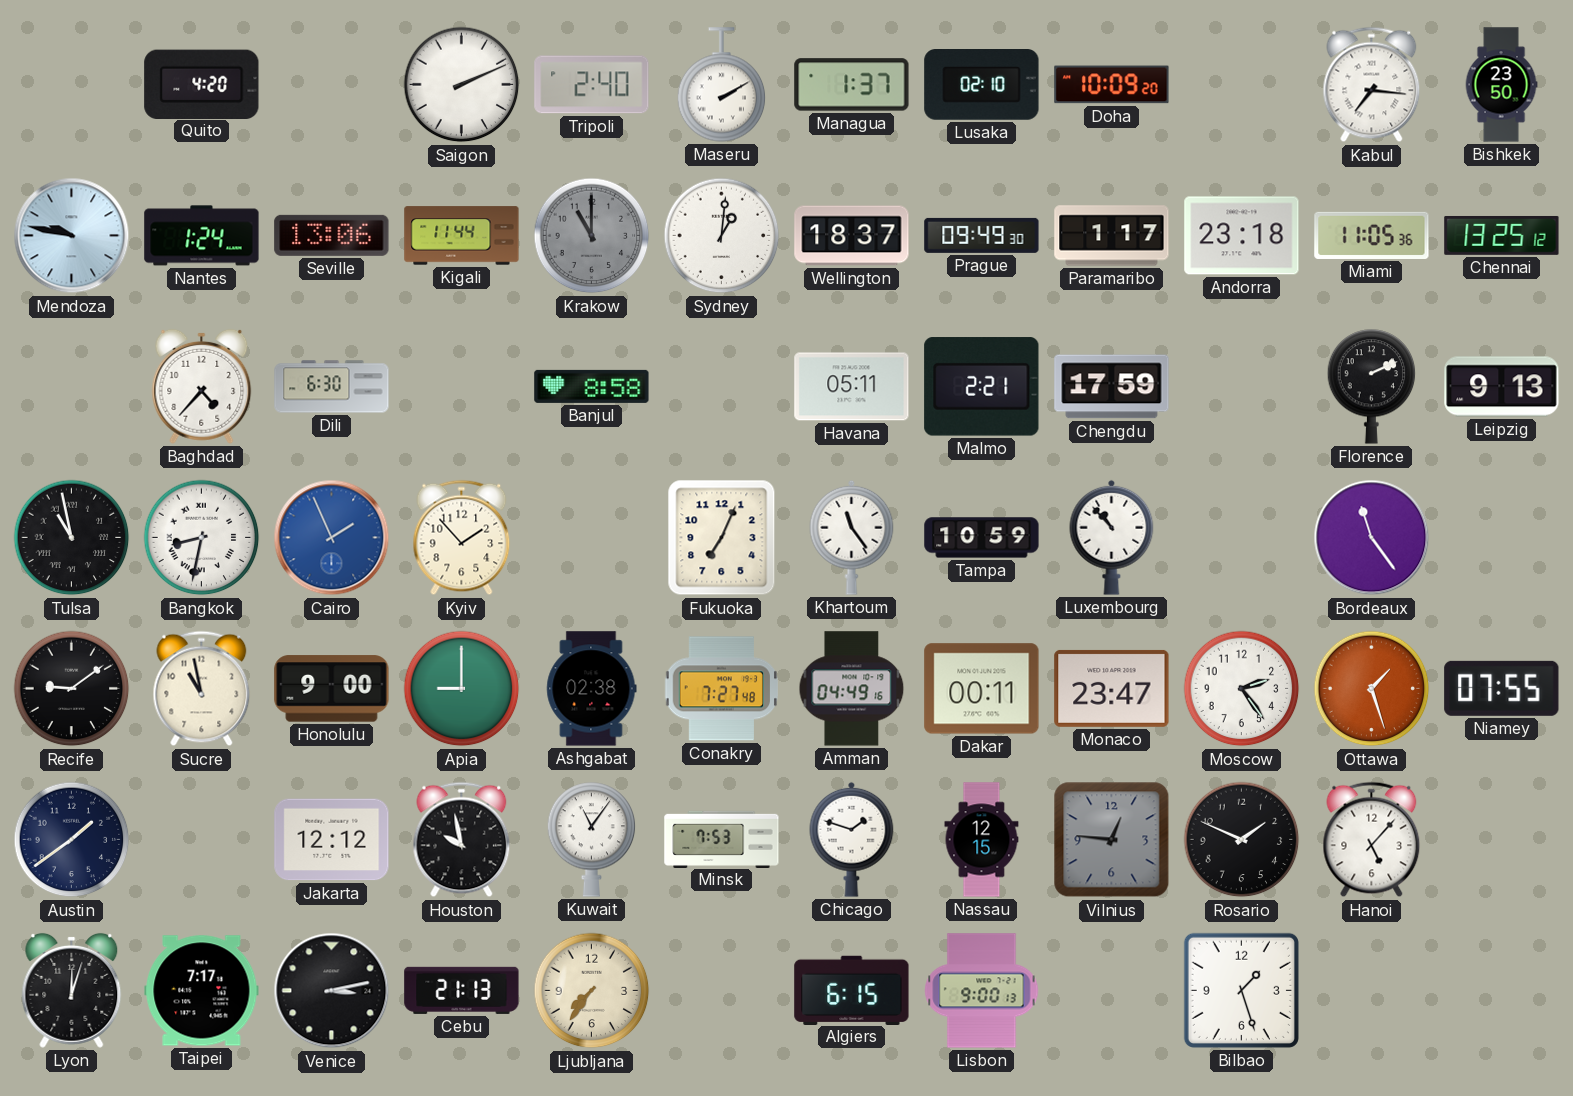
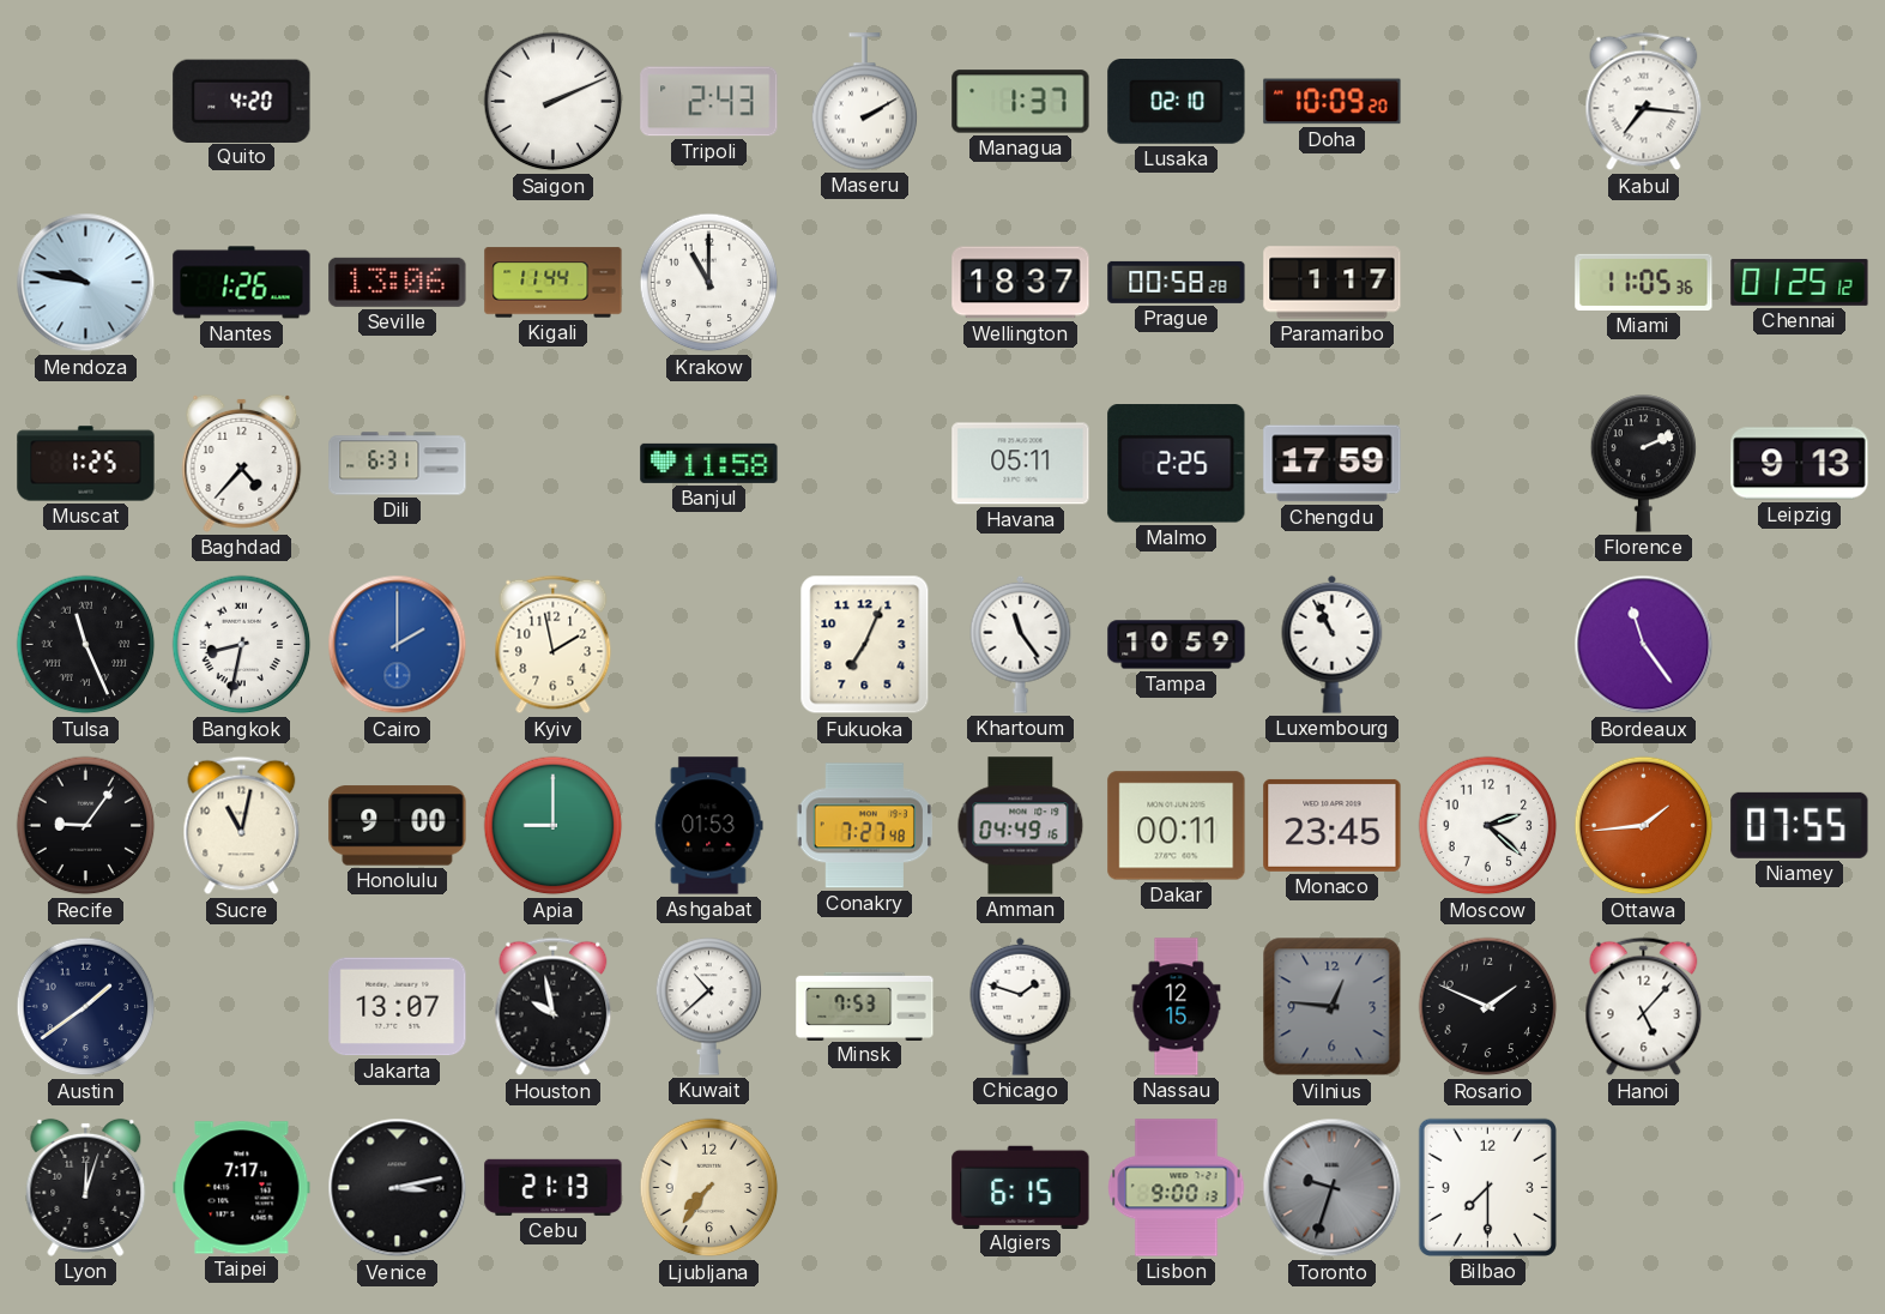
Tripoli: 2:40 -> 2:43 (709, 102)
Bishkek: 23:50 -> none (1501, 85)
Nantes: 1:24 -> 1:26 (242, 283)
Krakow dial: grey -> white (709, 283)
Sydney: 1:01 -> none (722, 236)
Prague: 09:49 -> 00:58 (1177, 282)
Andorra: 23:18 -> none (1242, 236)
Chennai: 13:25 -> 01:25 (1800, 282)
Muscat: none -> 1:25 (86, 464)
Dili: 6:30 -> 6:31 (398, 464)
Banjul: 8:58 -> 11:58 (709, 463)
Malmo: 2:21 -> 2:25 (1177, 464)
Tulsa: 10:58 -> 11:26 (86, 645)
Cairo: 1:56 -> 2:00 (398, 645)
Kyiv: 1:53 -> 1:58 (554, 645)
Luxembourg: 10:53 -> 10:56 (1333, 644)
Recife: 9:09 -> 9:06 (86, 826)
Sucre: 10:58 -> 11:02 (242, 826)
Ashgabat: 02:38 -> 01:53 (709, 826)
Monaco: 23:47 -> 23:45 (1333, 825)
Moscow: 2:24 -> 2:22 (1488, 826)
Ottawa: 1:27 -> 1:44 (1644, 826)
Jakarta: 12:12 -> 13:07 (398, 1007)
Kuwait: 11:06 -> 10:38 (709, 1007)
Toronto: none -> 9:33 (1333, 1188)
Bilbao: 1:27 -> 7:30 (1487, 1187)
